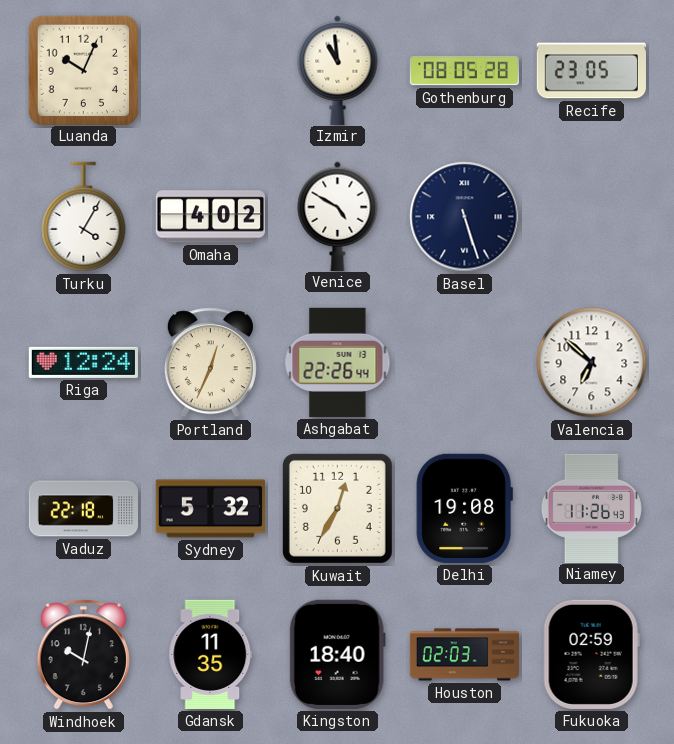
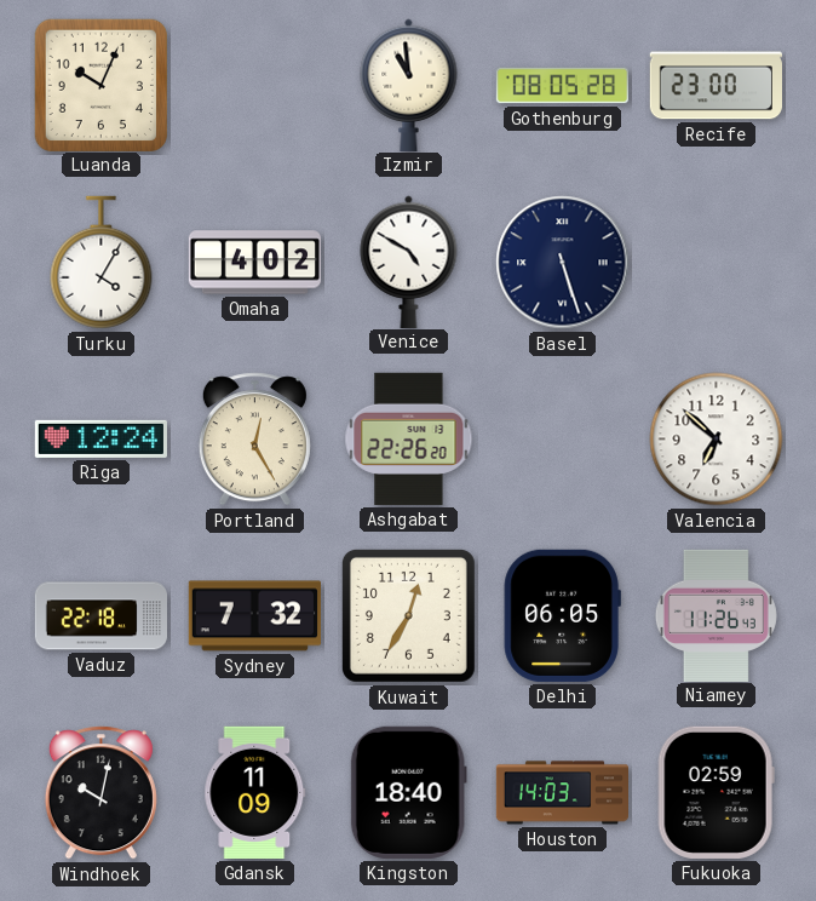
Recife: 23:05 -> 23:00 (716, 86)
Portland: 12:34 -> 12:25 (254, 440)
Ashgabat: 22:26:44 -> 22:26:20 (409, 438)
Sydney: 5:32 -> 7:32 (254, 616)
Delhi: 19:08 -> 06:05 (562, 615)
Gdansk: 11:35 -> 11:09 (255, 792)
Houston: 02:03 -> 14:03 (563, 793)
